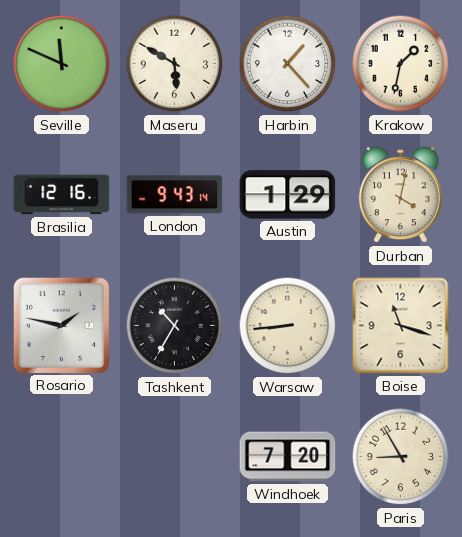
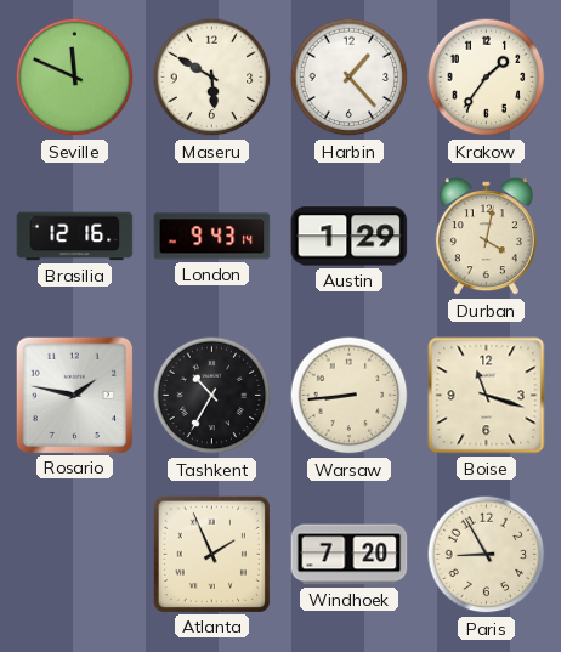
Krakow: 1:32 -> 1:36 (487, 78)
Atlanta: none -> 1:56 (211, 554)
